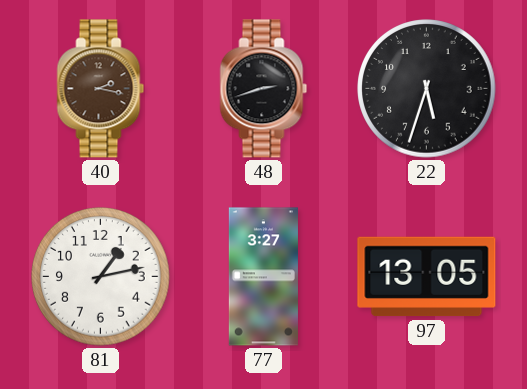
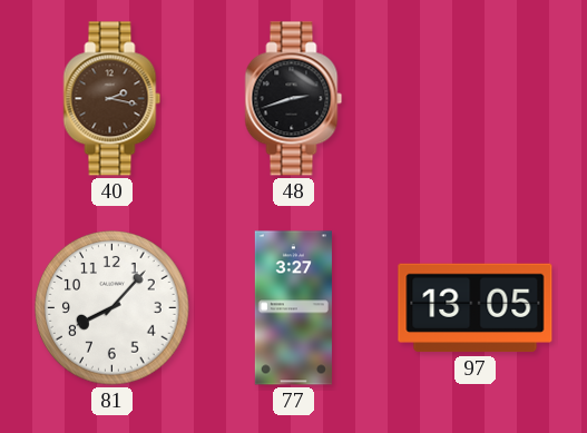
22: 5:33 -> none (427, 89)
81: 1:13 -> 8:07 (112, 308)
